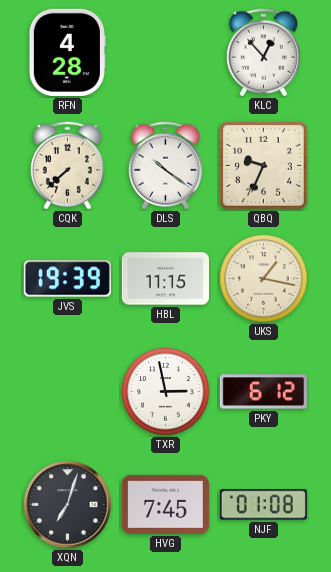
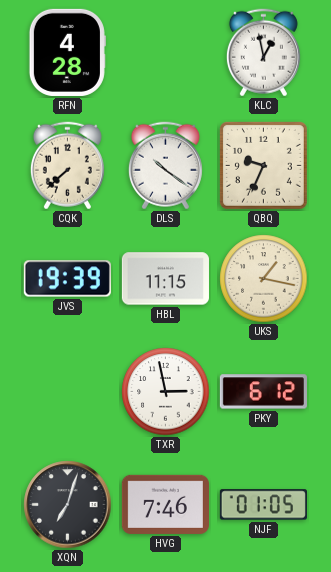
KLC: 12:53 -> 12:58 (263, 53)
HVG: 7:45 -> 7:46 (165, 504)
NJF: 01:08 -> 01:05 (263, 505)
